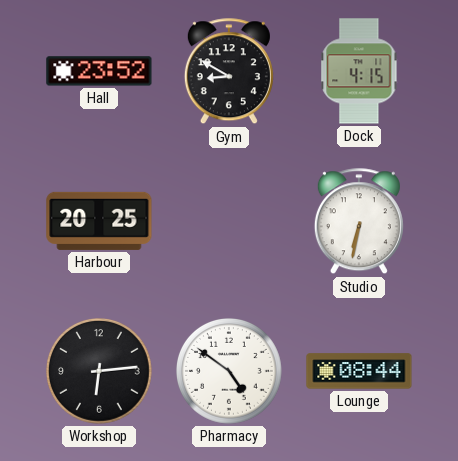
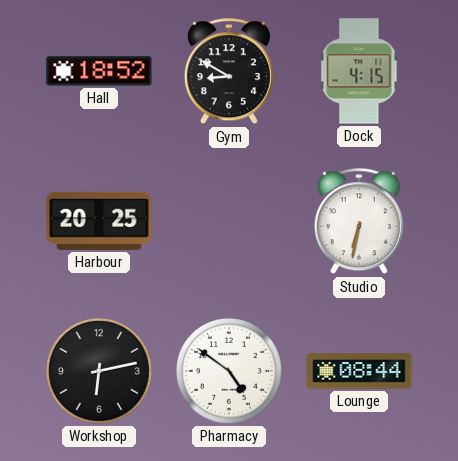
Hall: 23:52 -> 18:52 (99, 71)
Workshop: 6:14 -> 6:13 (100, 372)
